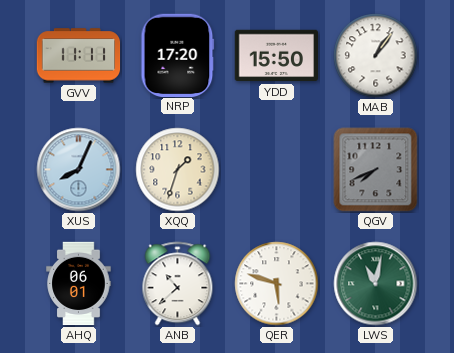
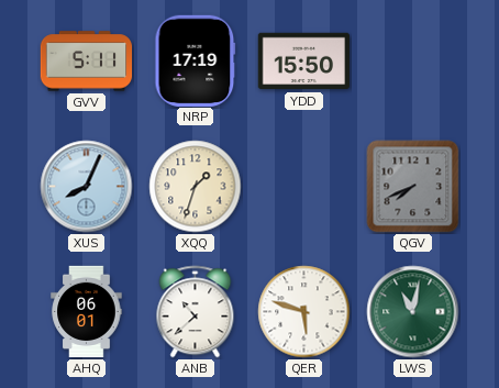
GVV: 11:11 -> 5:11 (87, 62)
NRP: 17:20 -> 17:19 (196, 60)
MAB: 1:06 -> none (376, 56)
